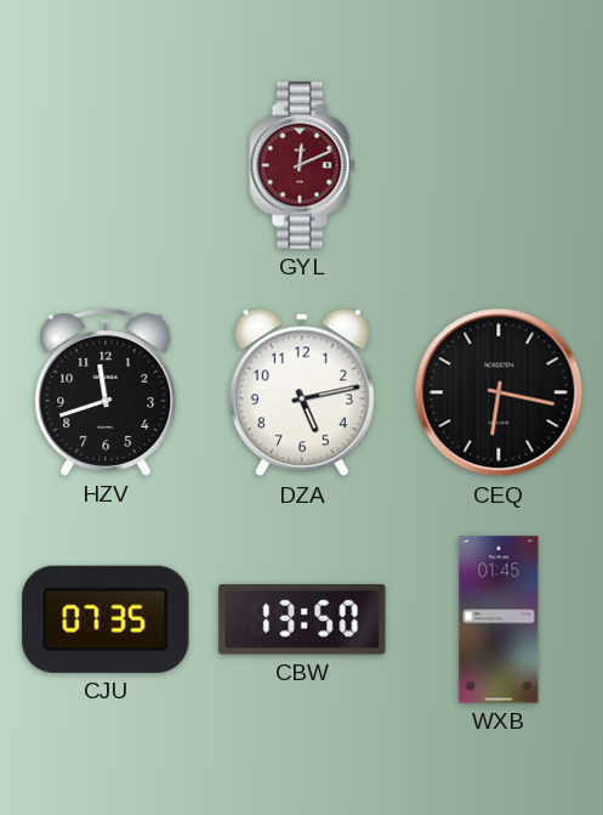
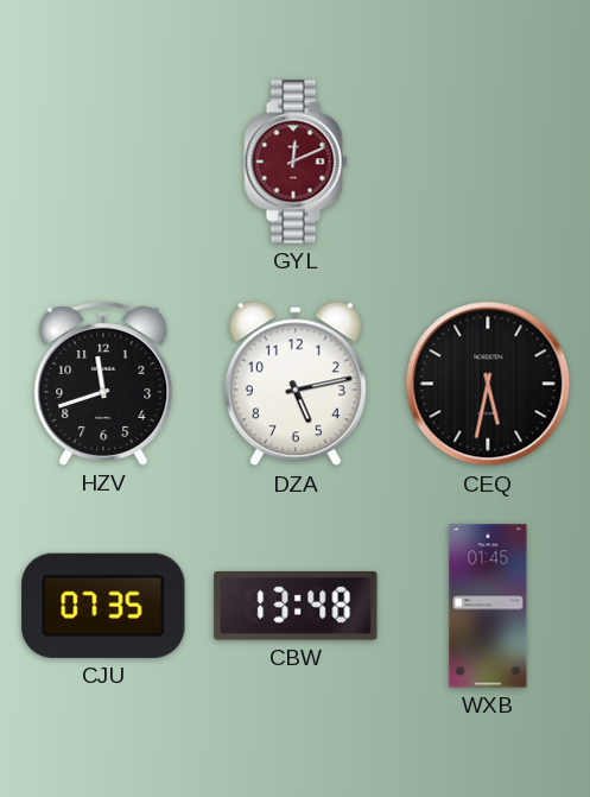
CEQ: 6:17 -> 5:32 (488, 384)
CBW: 13:50 -> 13:48 (296, 606)
